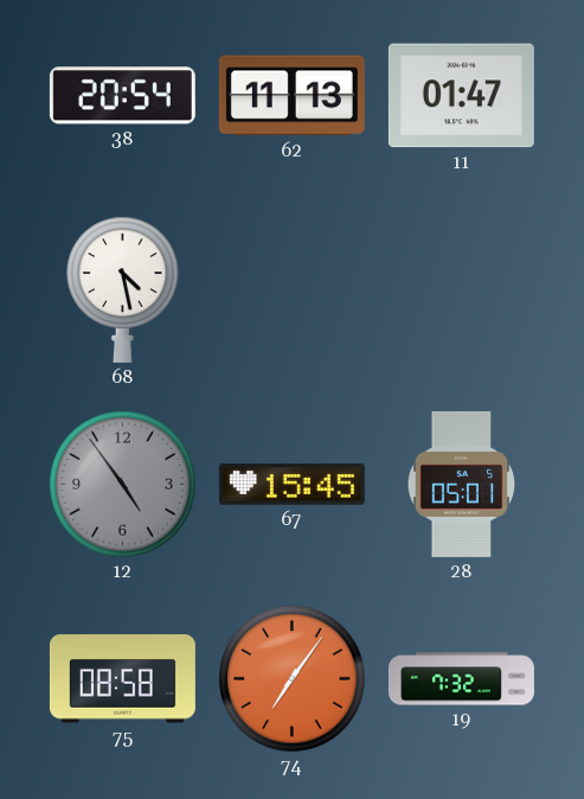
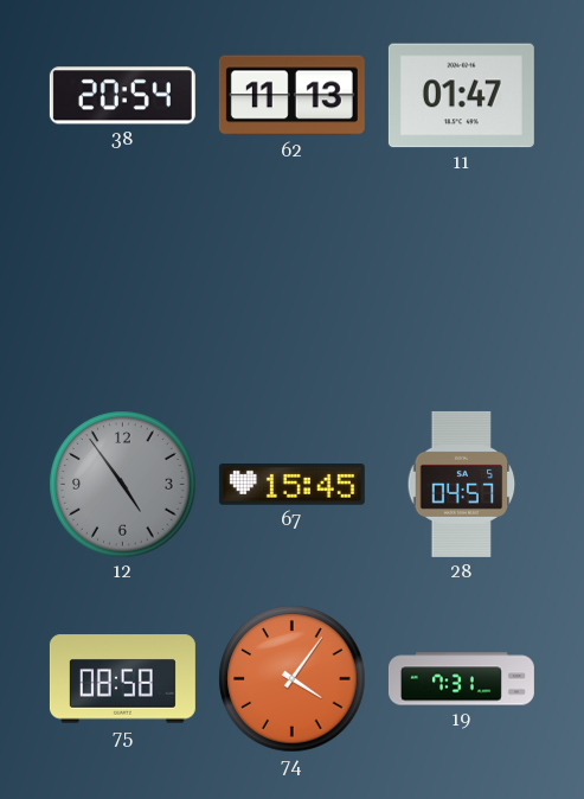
68: 4:28 -> none (123, 289)
28: 05:01 -> 04:57 (462, 484)
74: 7:06 -> 4:06 (293, 679)
19: 7:32 -> 7:31 (461, 679)
